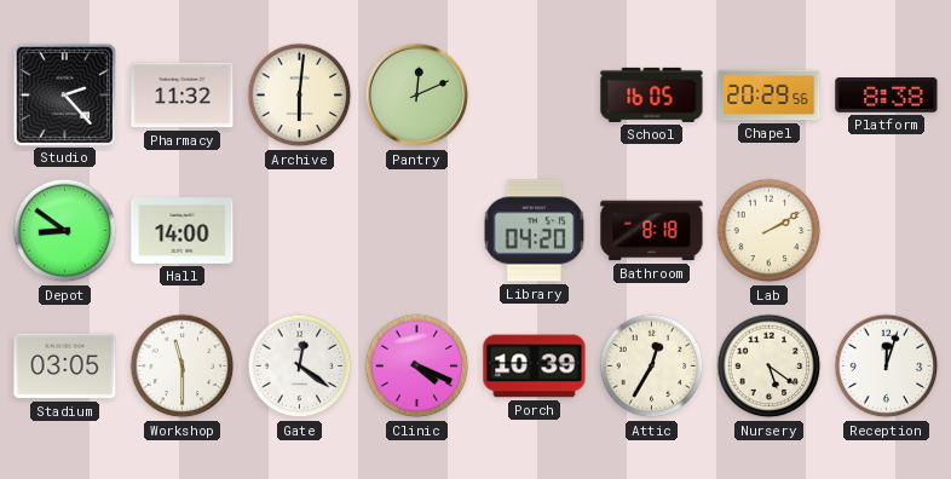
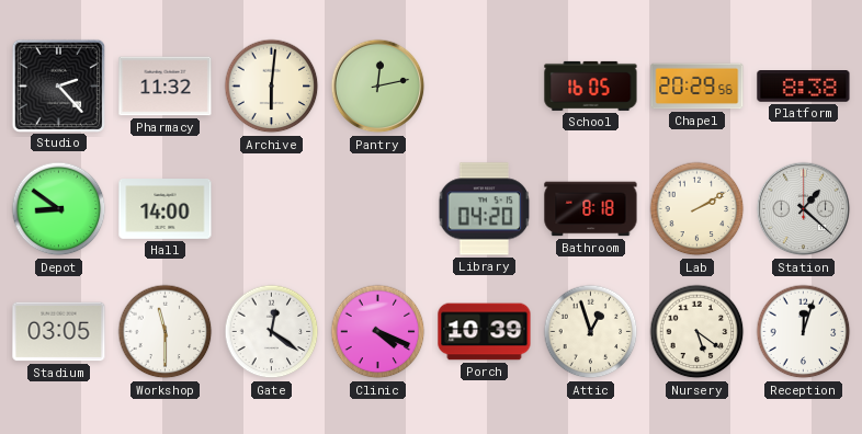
Pantry: 12:11 -> 12:13 (378, 87)
Station: none -> 1:22 (804, 209)
Attic: 12:35 -> 12:57 (591, 332)
